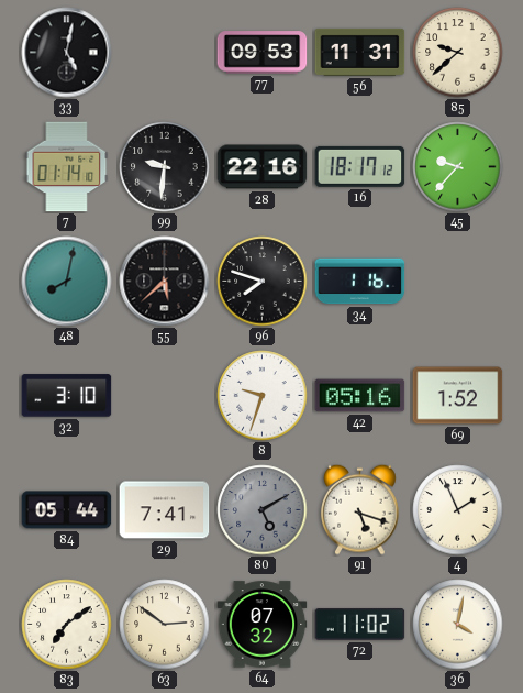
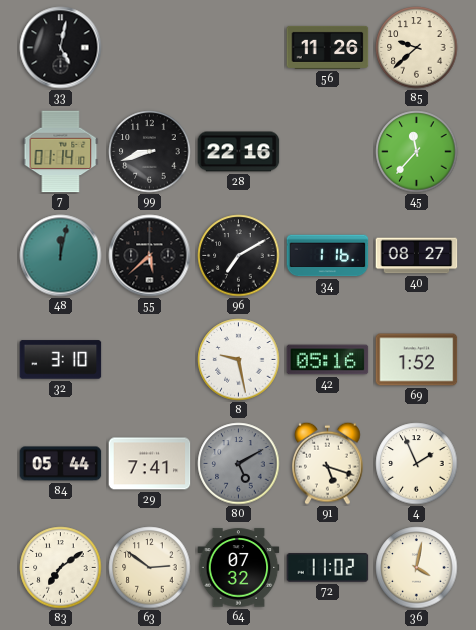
77: 09:53 -> none (263, 53)
56: 11:31 -> 11:26 (328, 47)
99: 9:31 -> 8:42 (150, 152)
16: 18:17 -> none (360, 166)
45: 9:37 -> 11:37 (417, 152)
48: 8:02 -> 12:02 (61, 256)
96: 7:48 -> 7:10 (239, 256)
40: none -> 08:27 (417, 256)
8: 9:33 -> 9:28 (239, 360)
